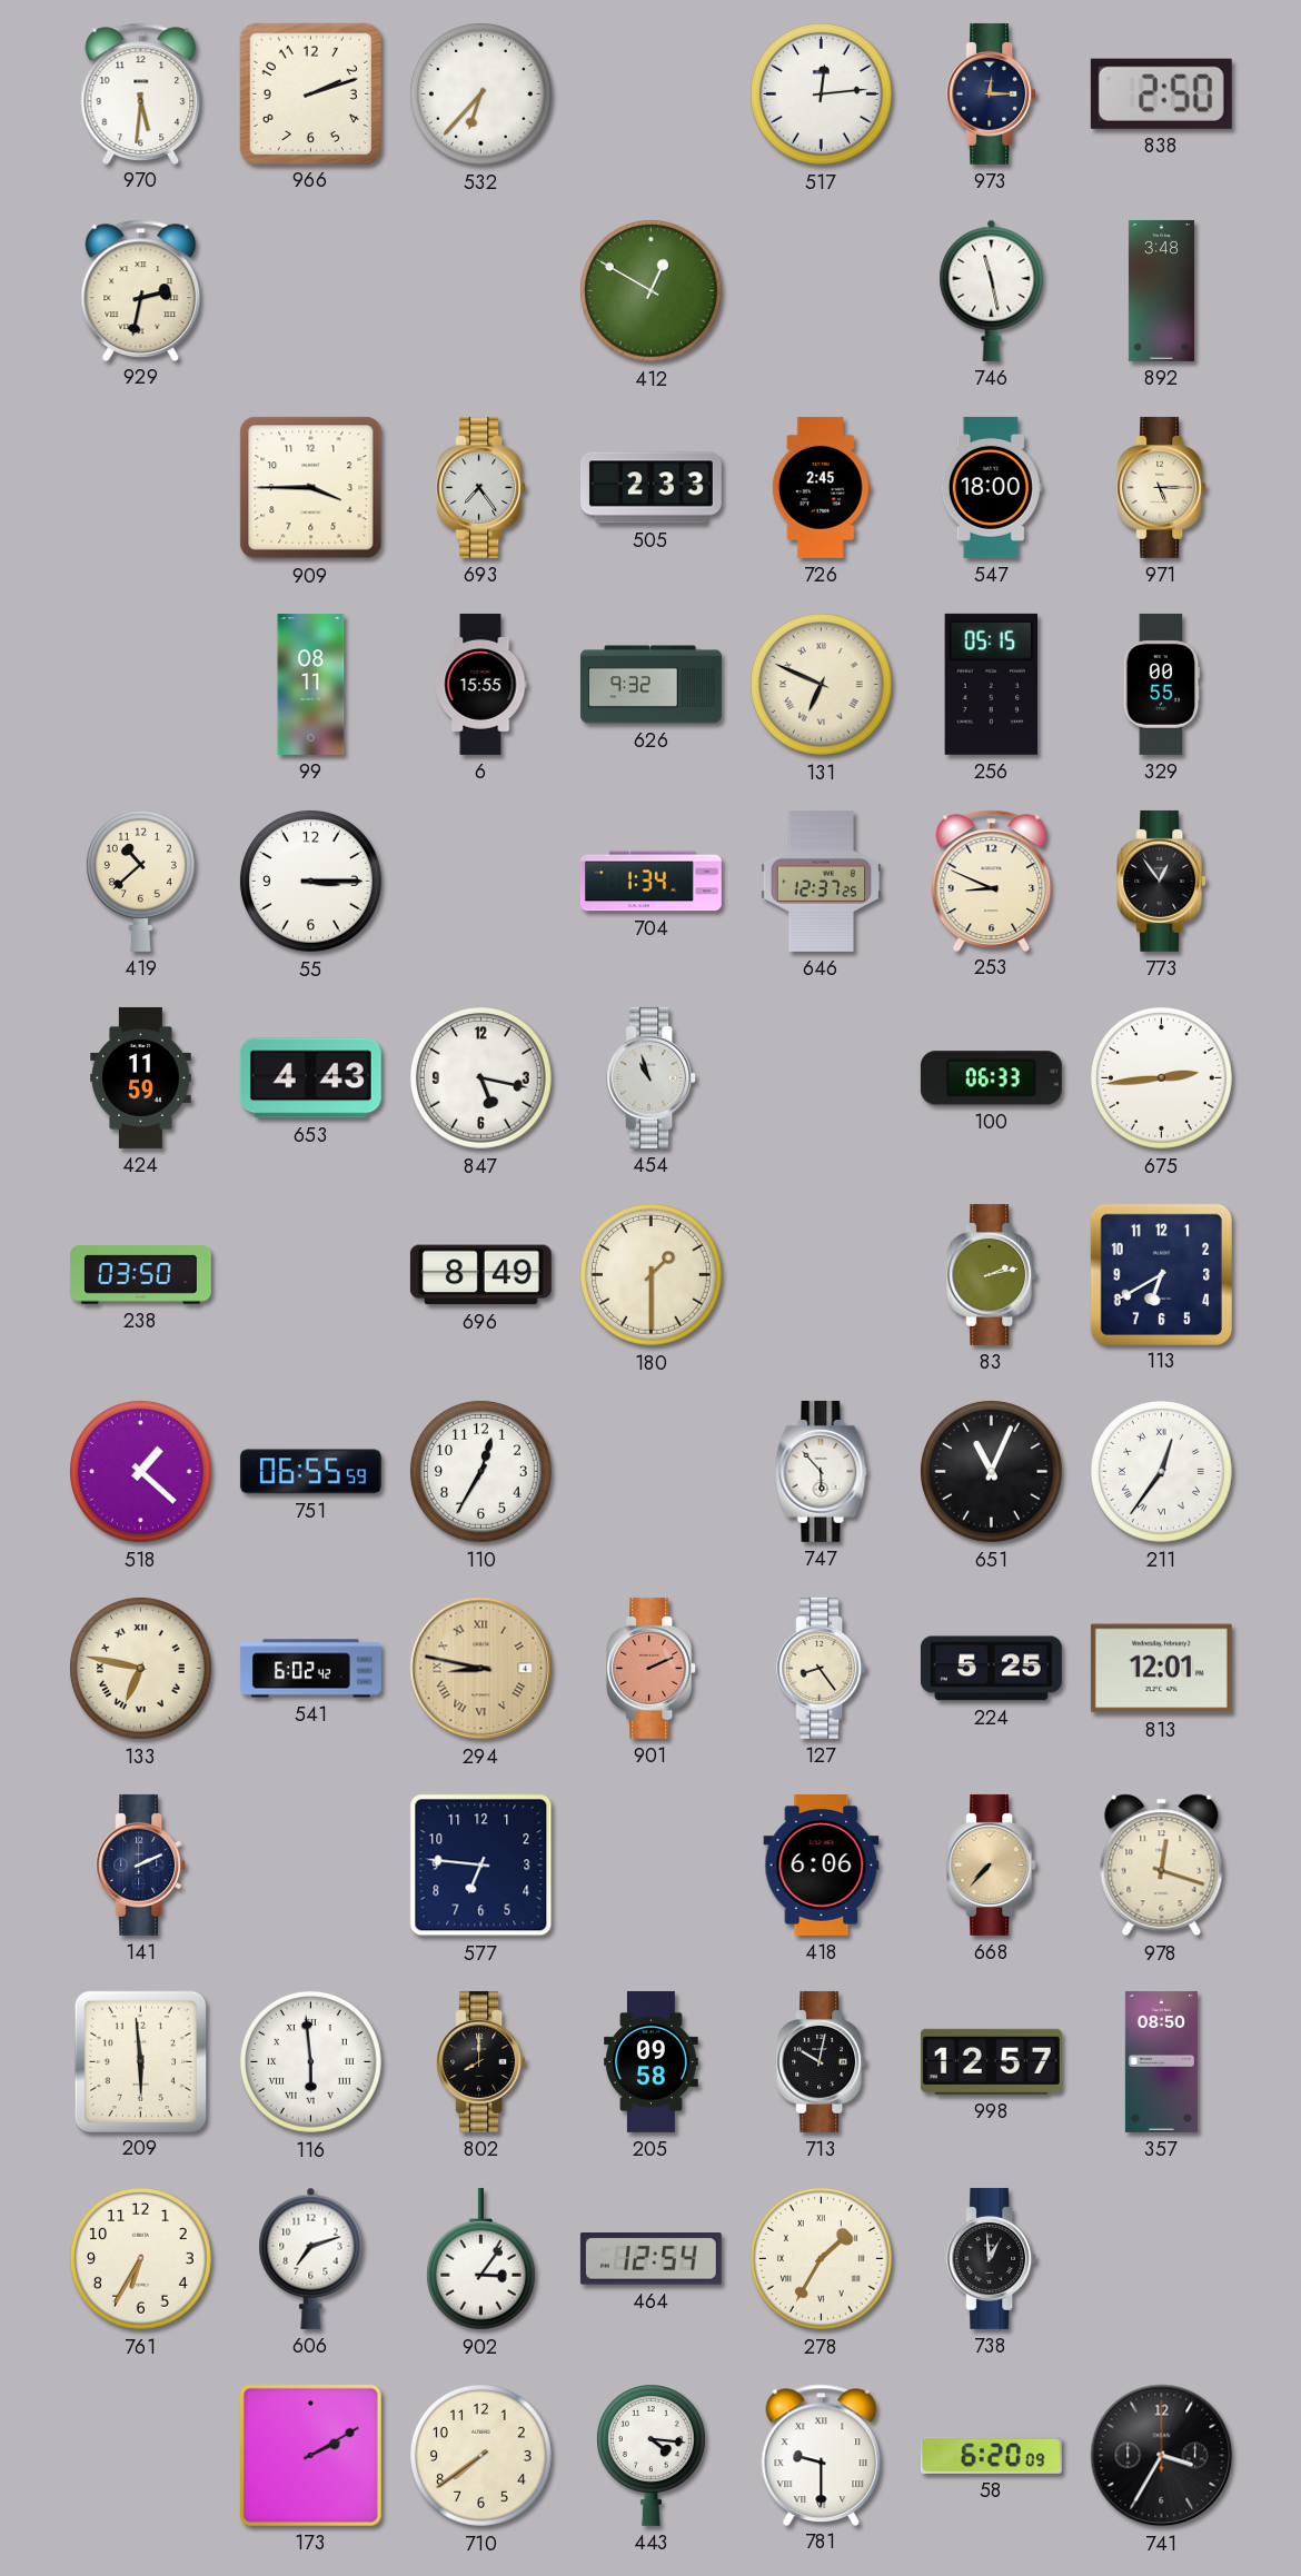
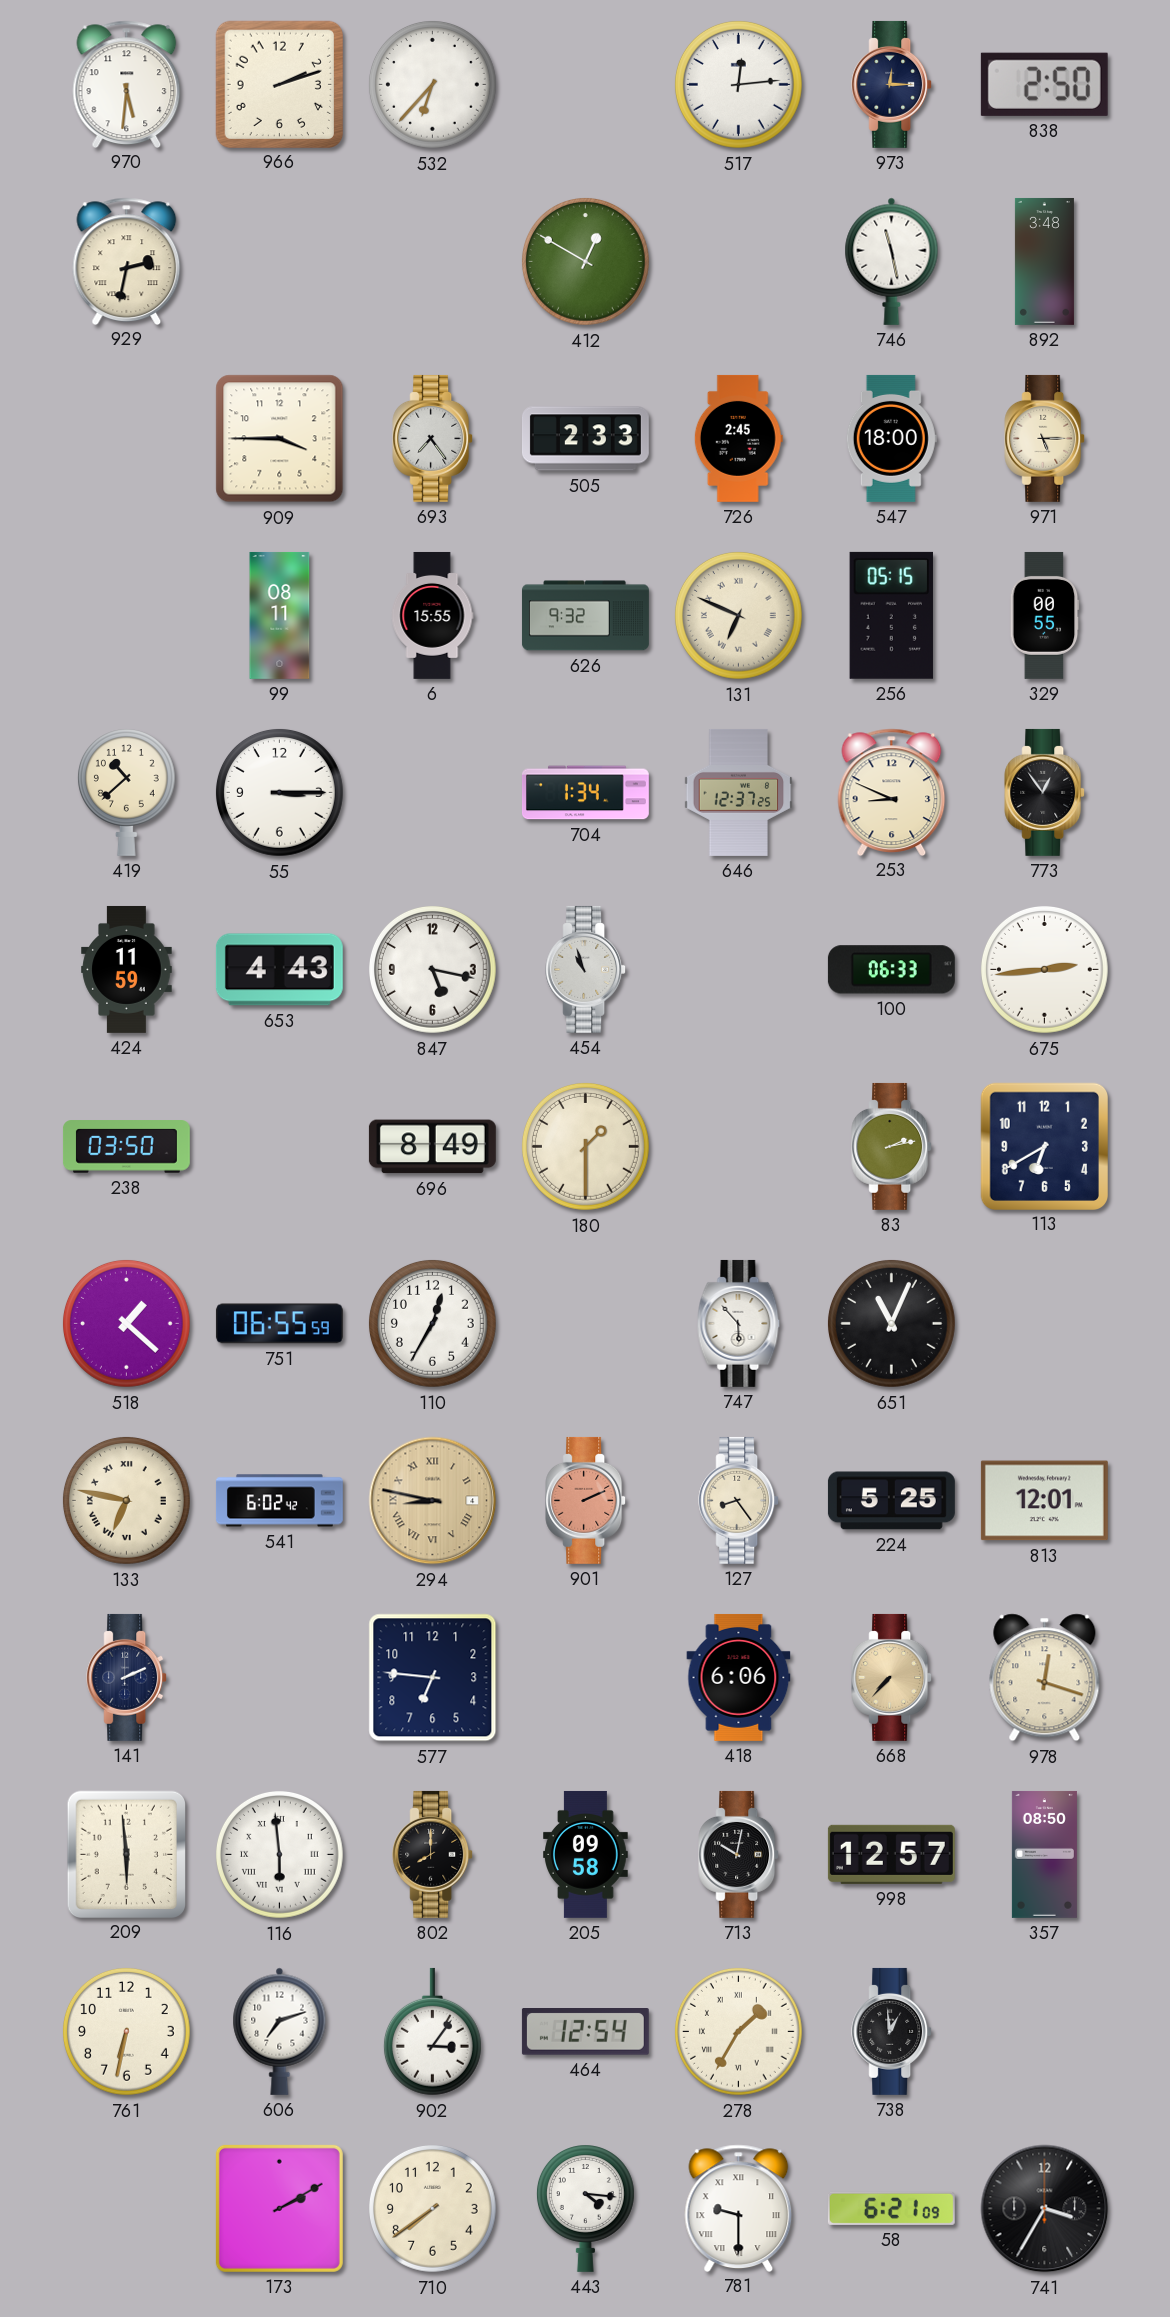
211: 12:36 -> none (1162, 1472)
761: 6:35 -> 6:32 (127, 2032)
58: 6:20 -> 6:21 (891, 2208)
